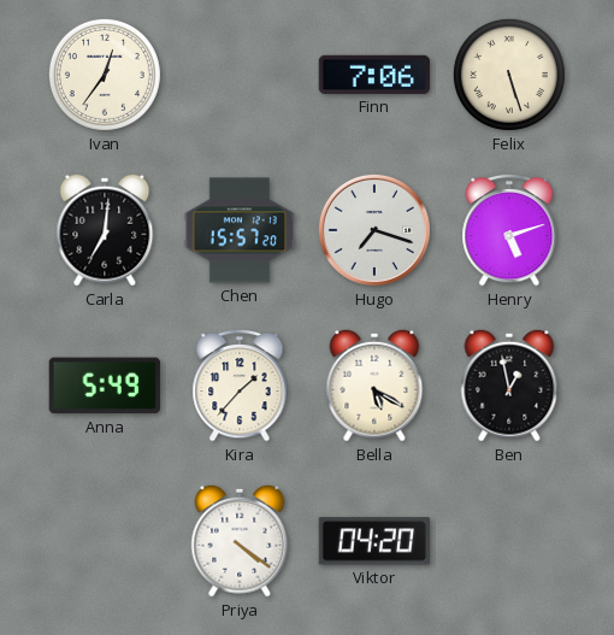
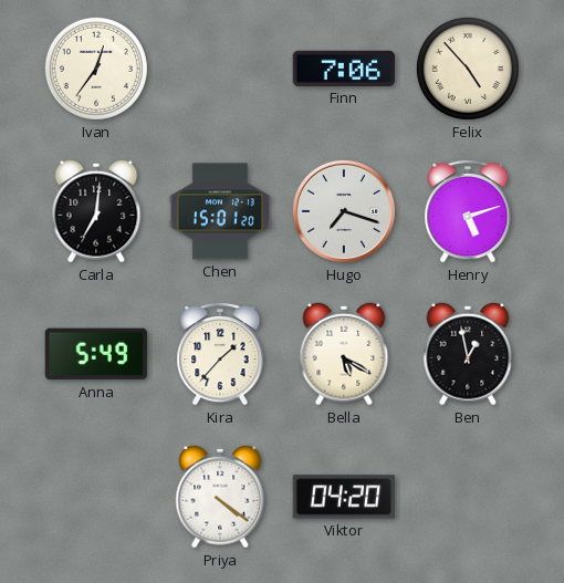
Felix: 5:27 -> 4:53 (468, 69)
Chen: 15:57 -> 15:01 (219, 211)
